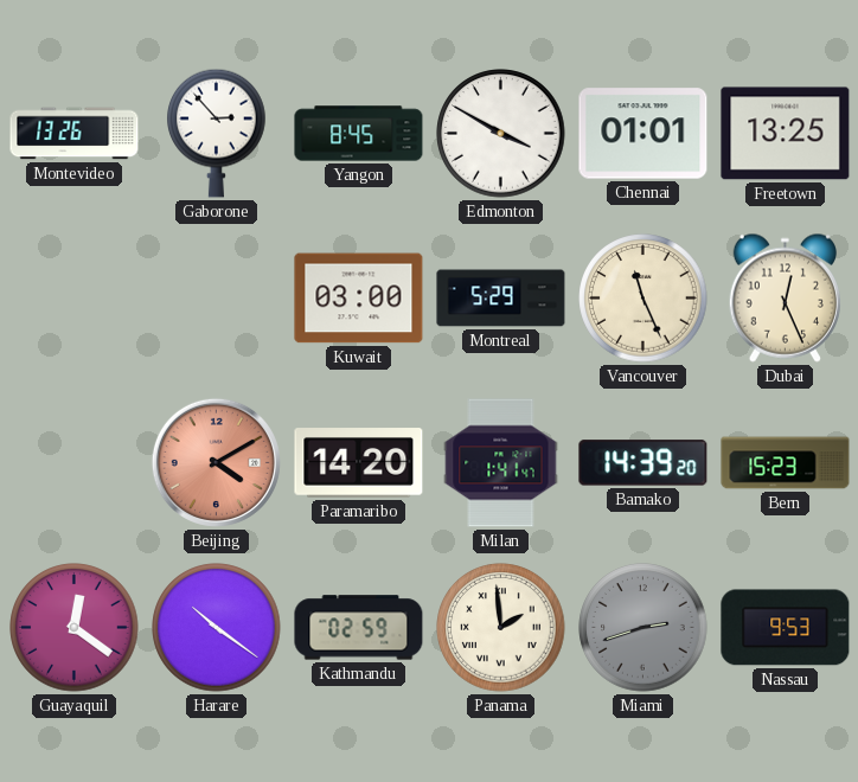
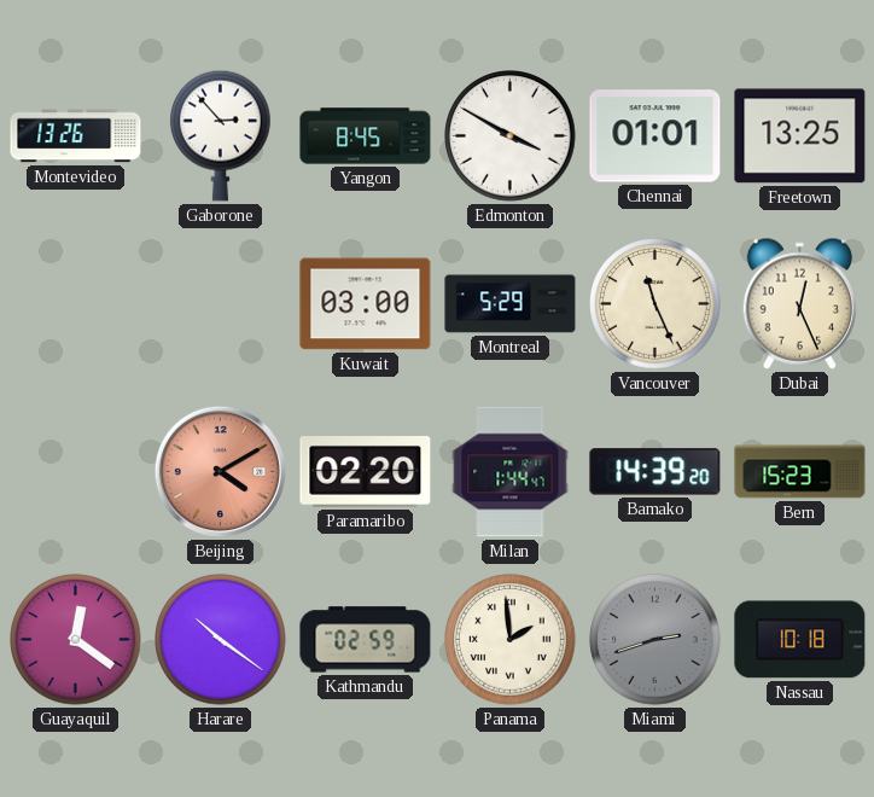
Paramaribo: 14:20 -> 02:20 (366, 472)
Milan: 1:41 -> 1:44 (511, 472)
Nassau: 9:53 -> 10:18 (800, 640)
